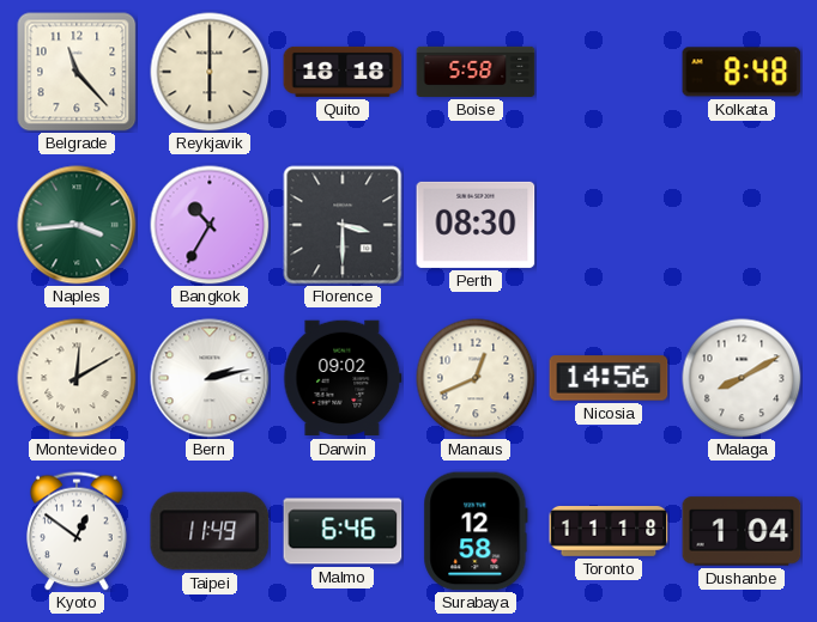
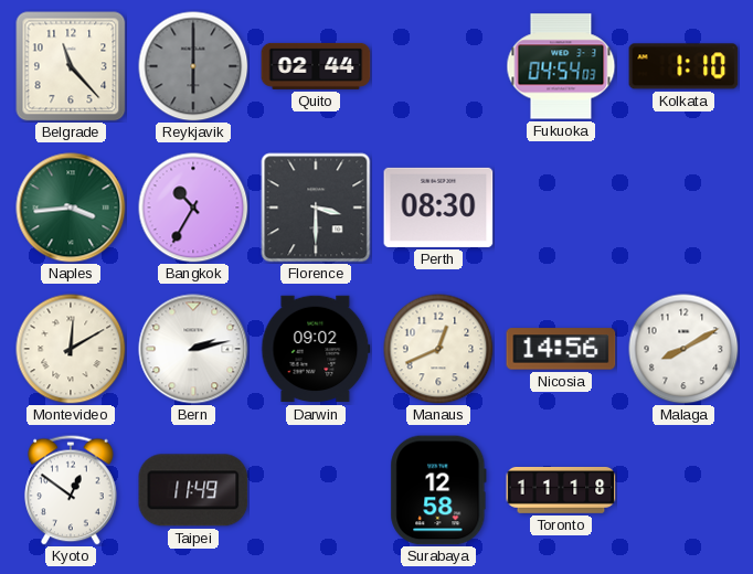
Reykjavik dial: cream -> grey (193, 66)
Quito: 18:18 -> 02:44 (316, 66)
Boise: 5:58 -> none (476, 72)
Fukuoka: none -> 04:54 (561, 66)
Kolkata: 8:48 -> 1:10 (683, 66)
Malmo: 6:46 -> none (343, 531)
Dushanbe: 1:04 -> none (742, 531)
